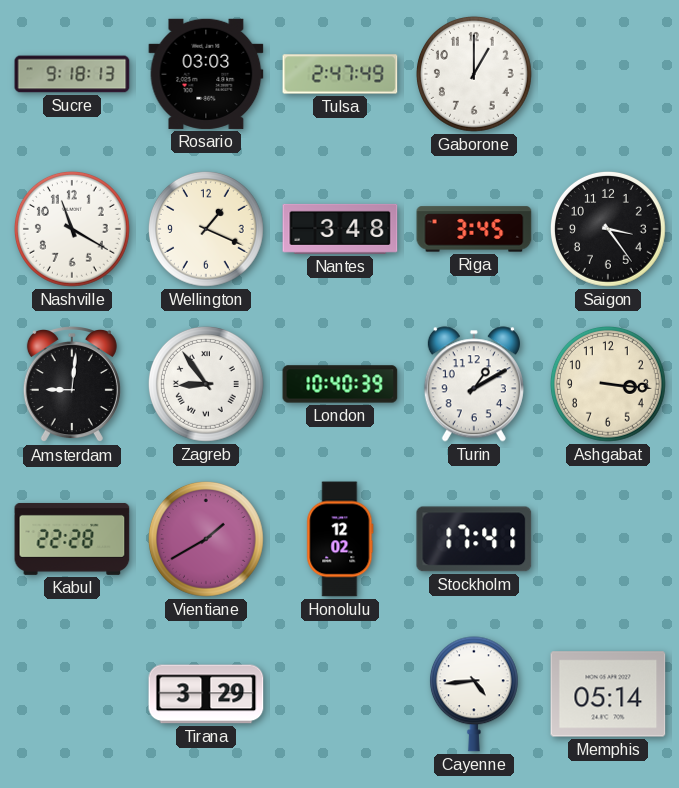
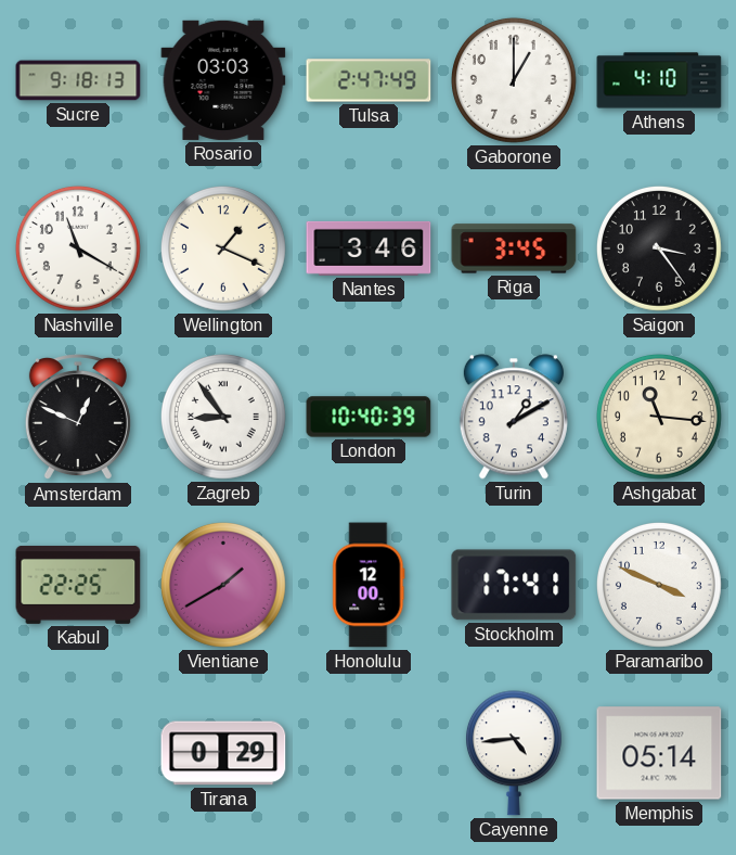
Athens: none -> 4:10 (659, 80)
Nantes: 3:48 -> 3:46 (369, 248)
Amsterdam: 9:01 -> 12:49 (78, 418)
Ashgabat: 3:16 -> 11:16 (659, 417)
Kabul: 22:28 -> 22:25 (78, 585)
Honolulu: 12:02 -> 12:00 (369, 585)
Paramaribo: none -> 3:49 (659, 585)
Tirana: 3:29 -> 0:29 (223, 753)
